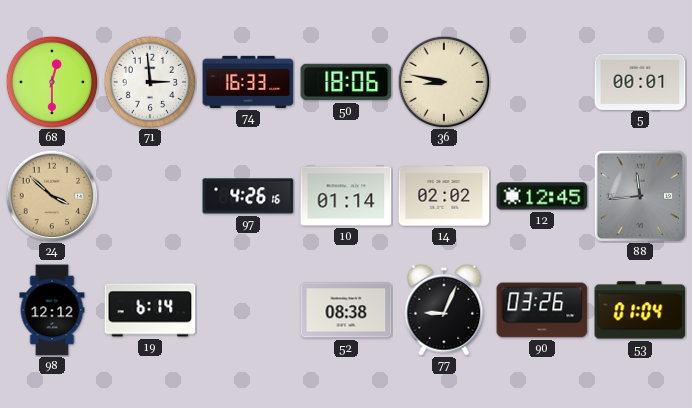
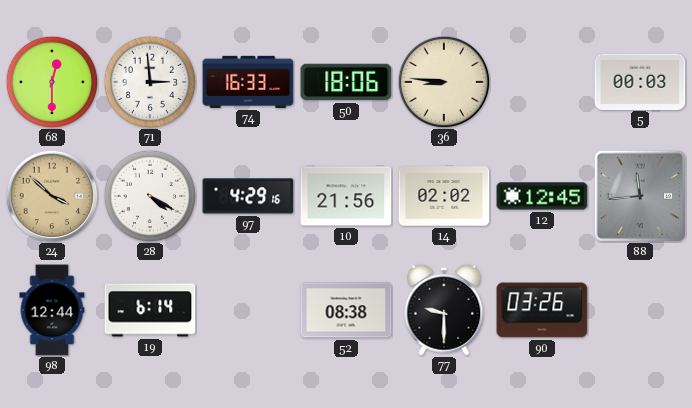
36: 8:47 -> 8:46 (444, 82)
5: 00:01 -> 00:03 (640, 81)
28: none -> 4:20 (150, 196)
97: 4:26 -> 4:29 (248, 196)
10: 01:14 -> 21:56 (346, 196)
98: 12:12 -> 12:44 (52, 310)
77: 9:04 -> 9:30 (444, 310)
53: 01:04 -> none (640, 310)
